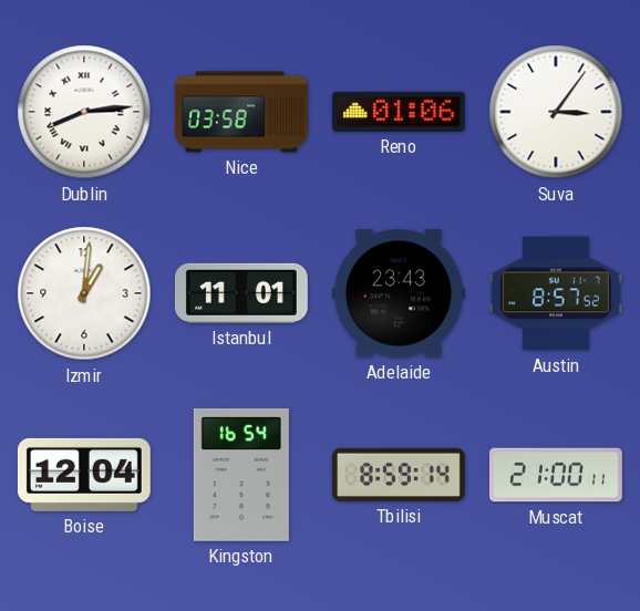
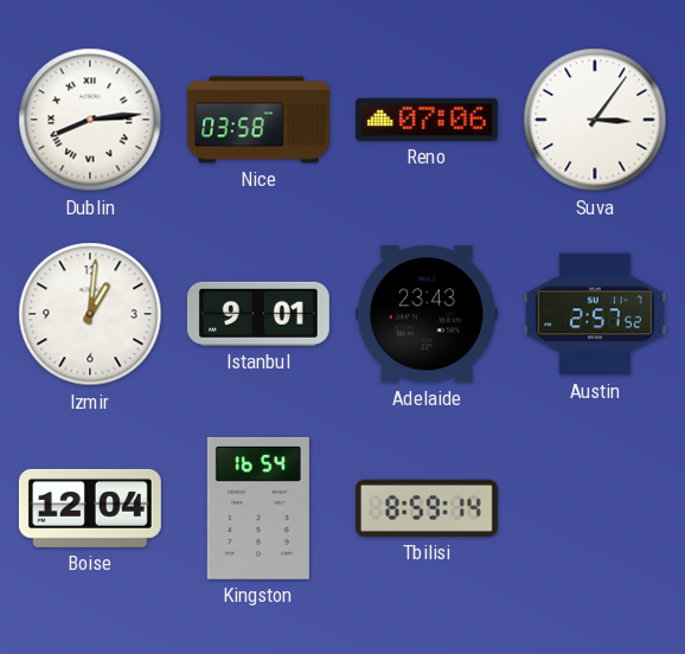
Reno: 01:06 -> 07:06 (427, 120)
Istanbul: 11:01 -> 9:01 (258, 314)
Austin: 8:57 -> 2:57 (595, 314)
Muscat: 21:00 -> none (556, 475)
